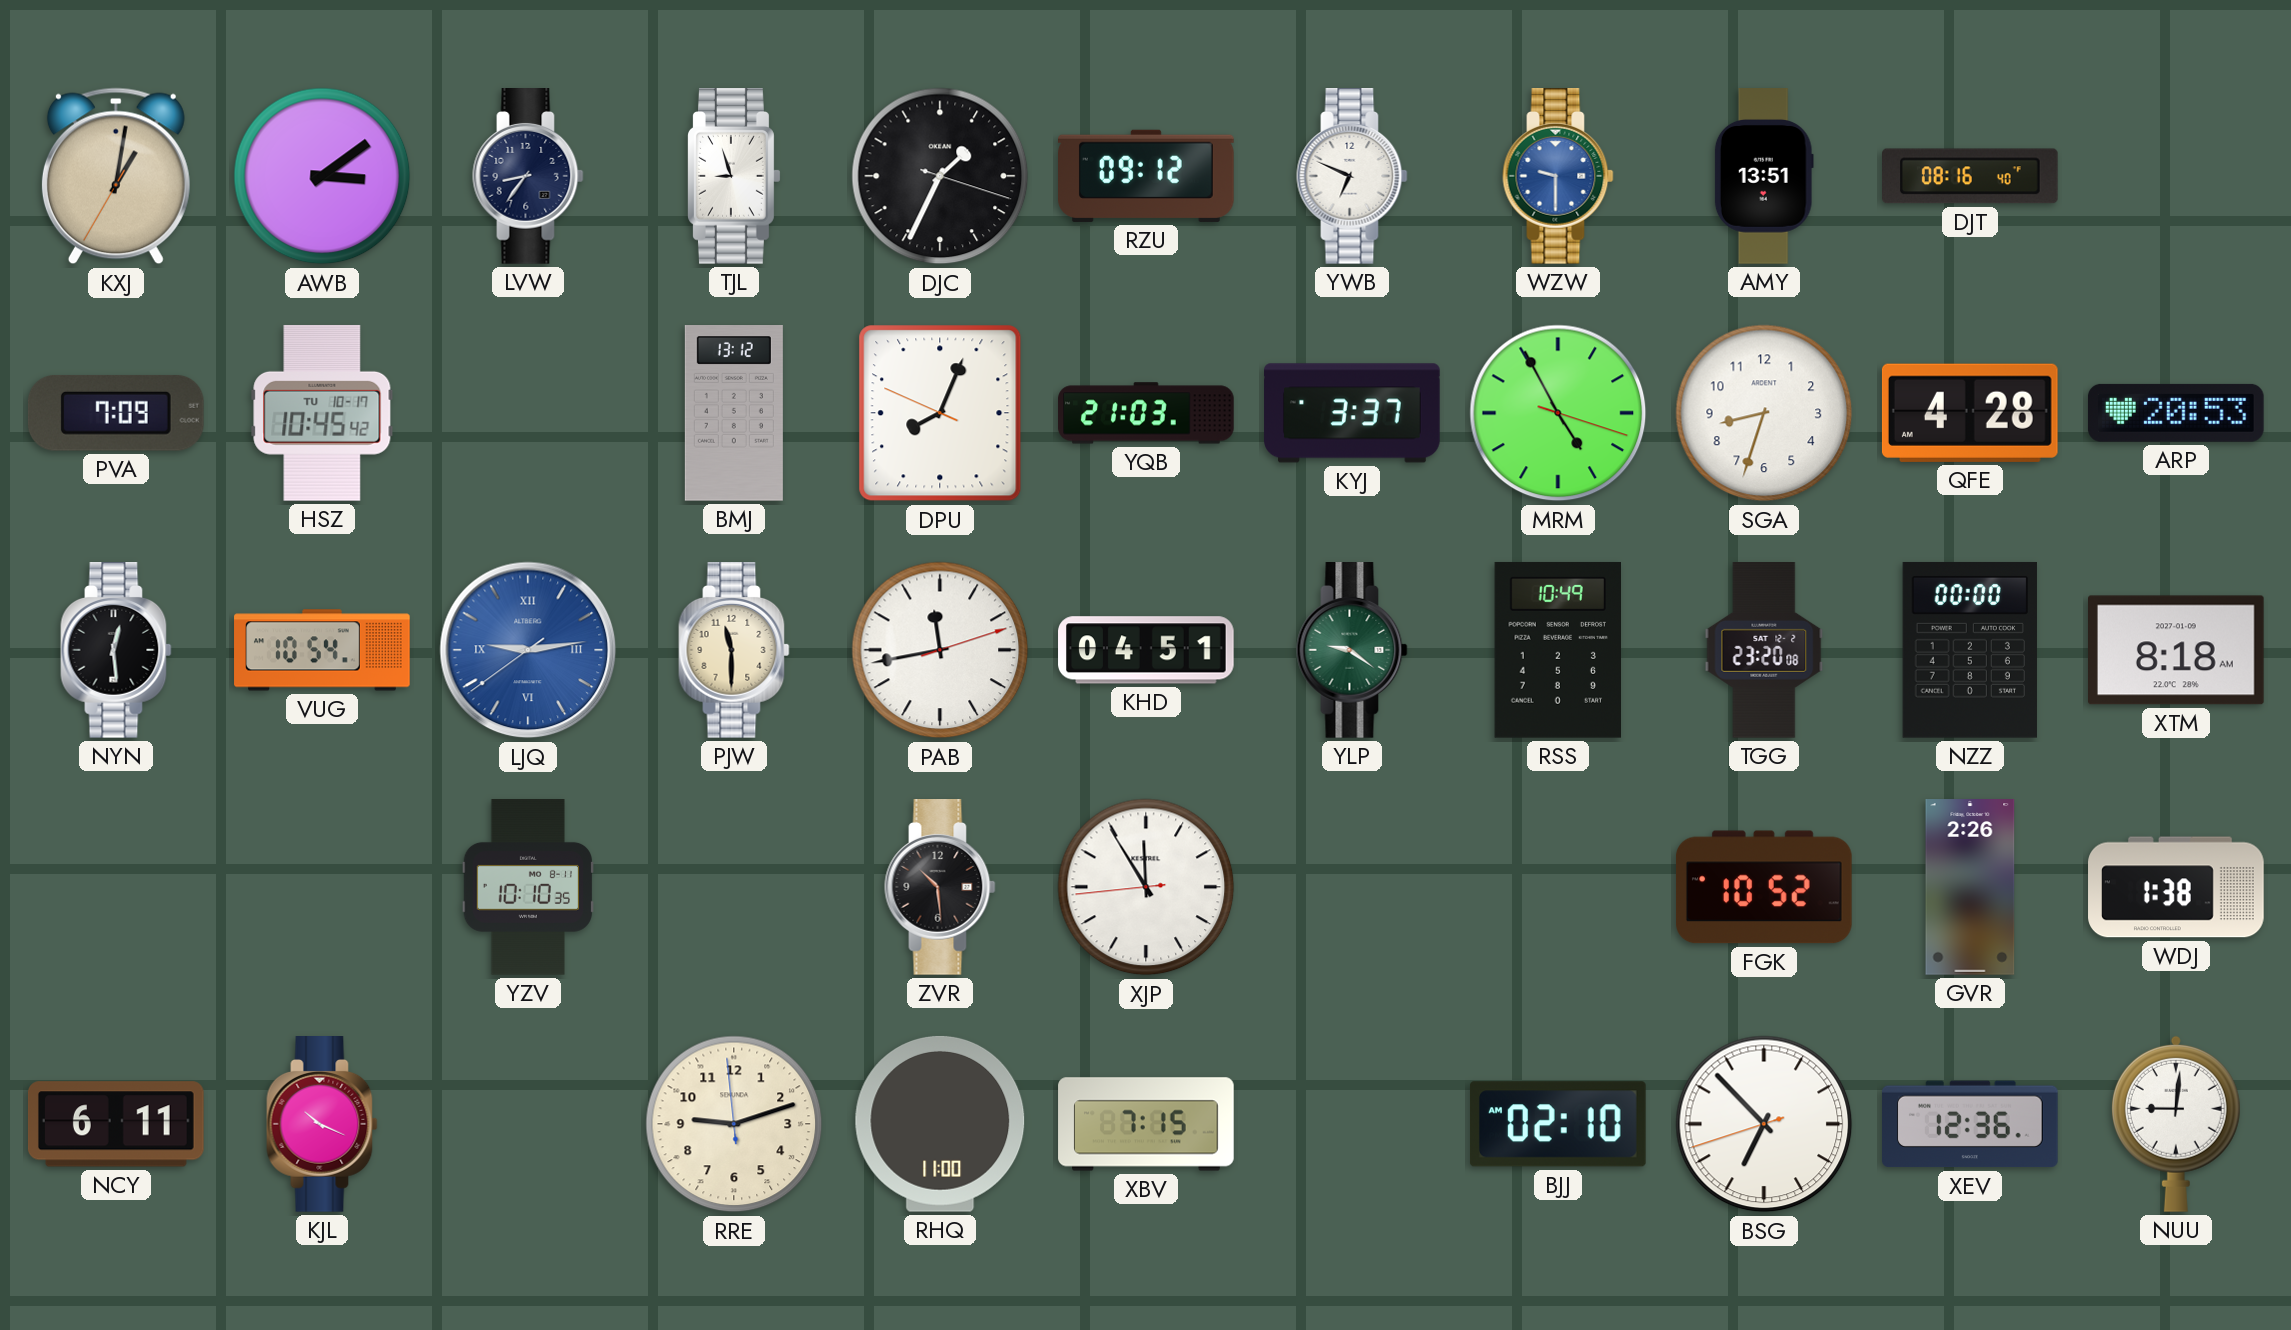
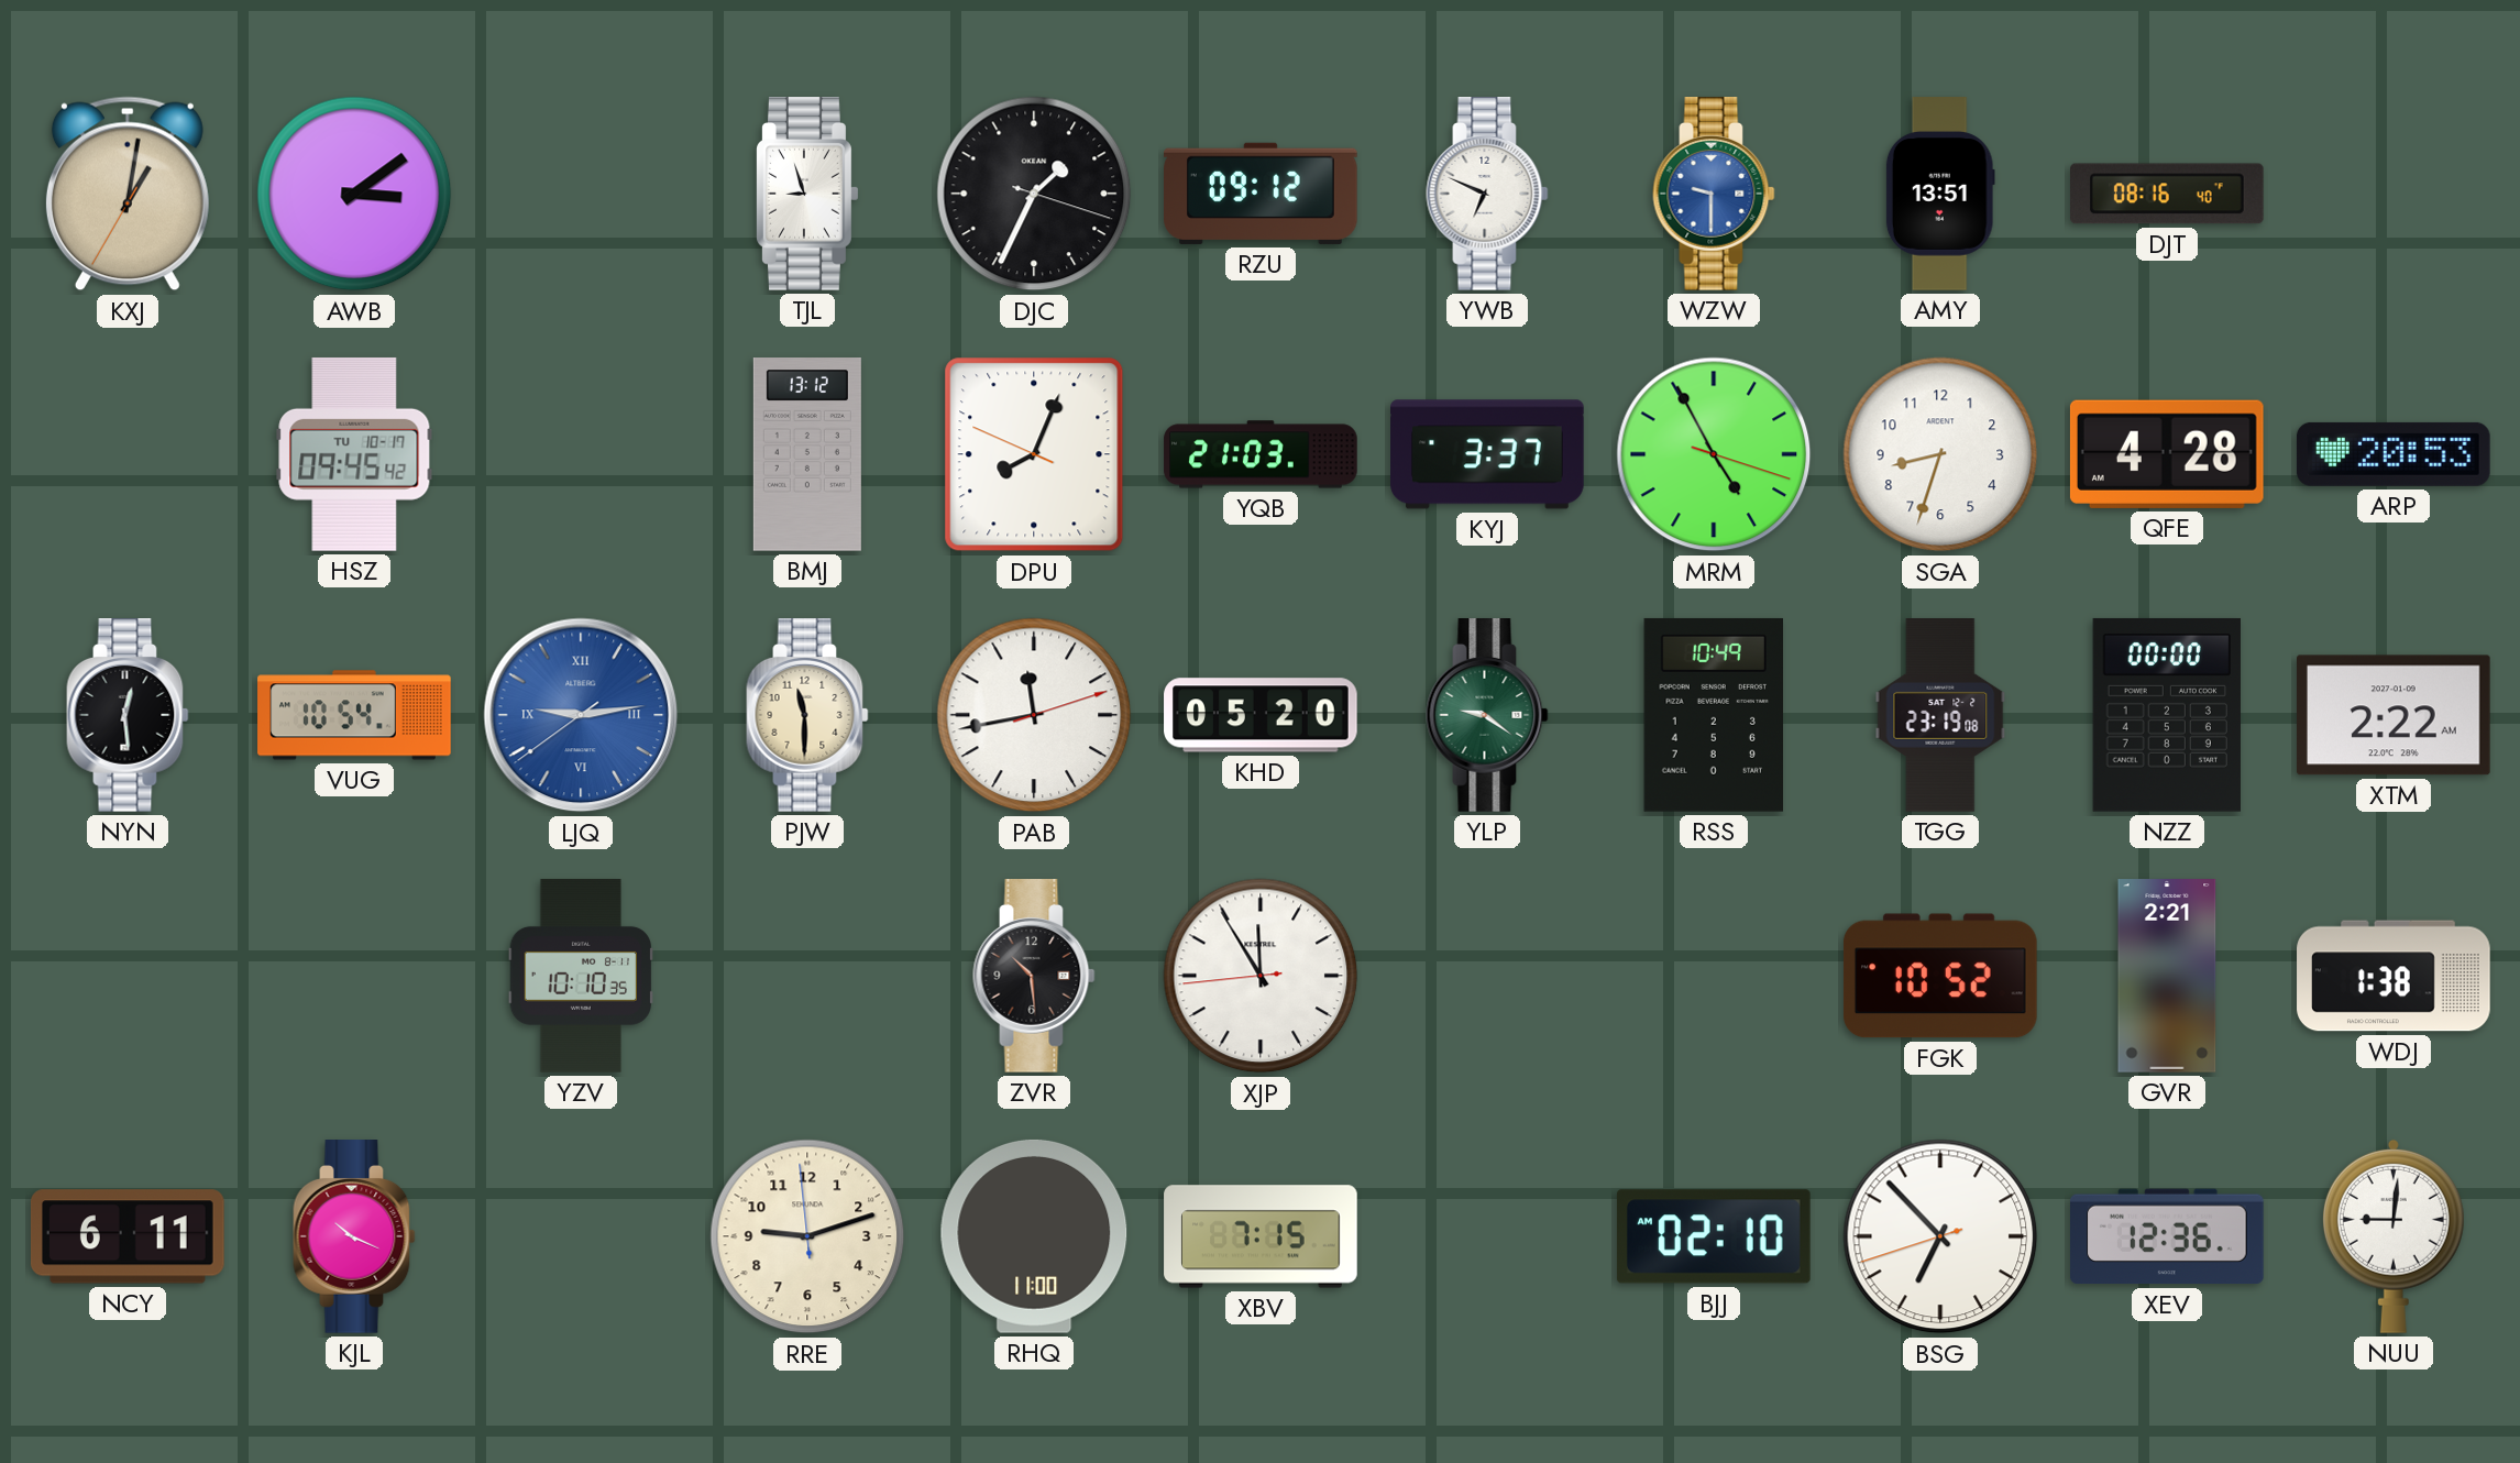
LVW: 8:36 -> none (528, 177)
PVA: 7:09 -> none (116, 413)
HSZ: 10:45 -> 09:45 (354, 454)
KHD: 04:51 -> 05:20 (1261, 715)
TGG: 23:20 -> 23:19 (1940, 715)
XTM: 8:18 -> 2:22 (2395, 715)
GVR: 2:26 -> 2:21 (2167, 976)
